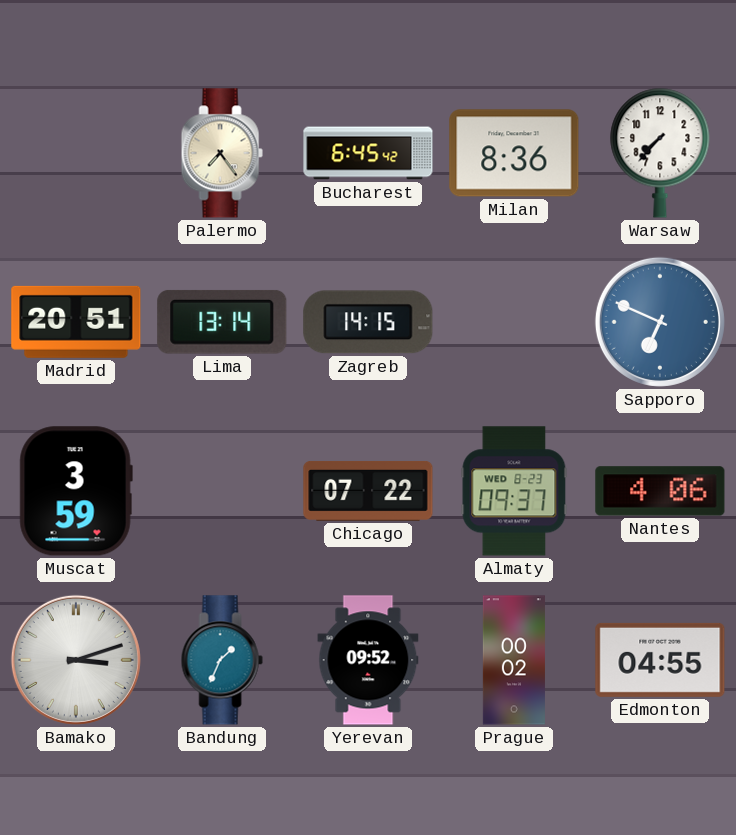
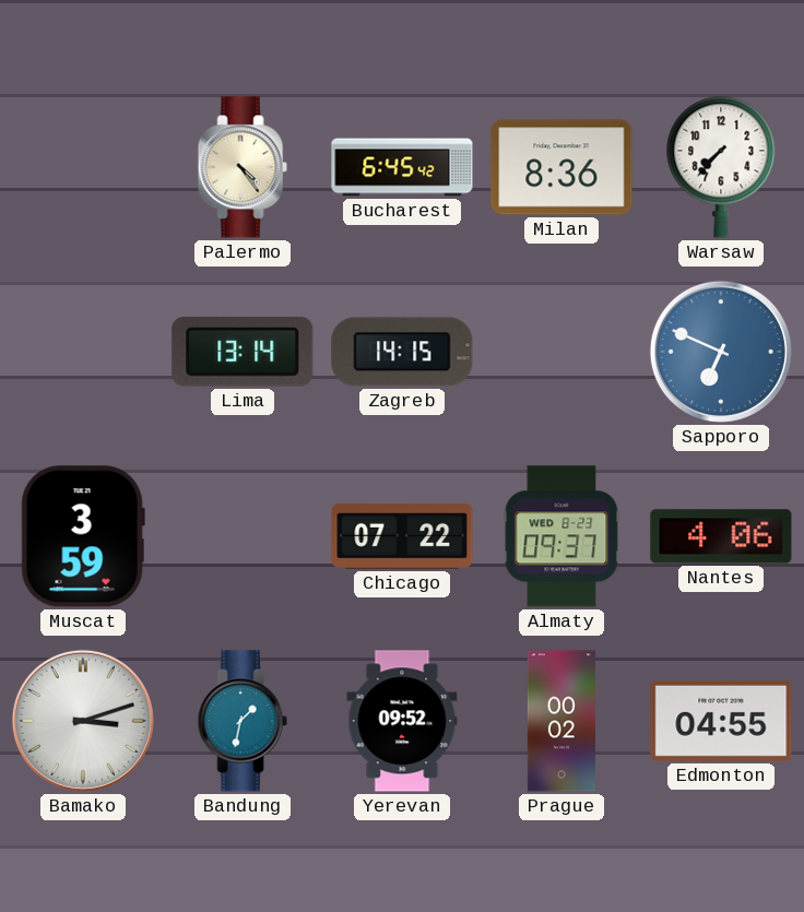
Palermo: 7:24 -> 4:24 (243, 167)
Madrid: 20:51 -> none (76, 322)
Bandung: 1:34 -> 1:32 (243, 721)
